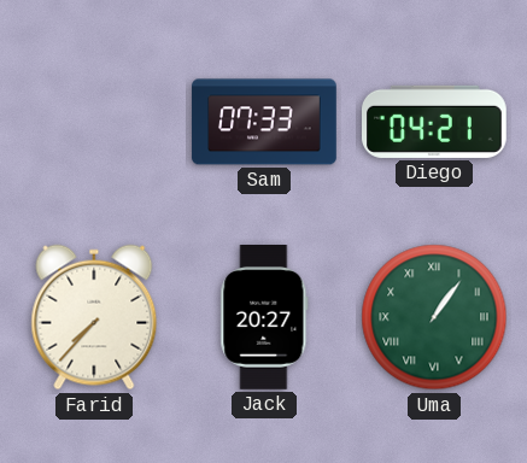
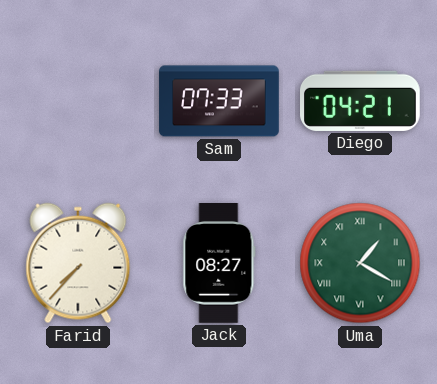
Jack: 20:27 -> 08:27 (219, 264)
Uma: 1:06 -> 1:20 (360, 263)
